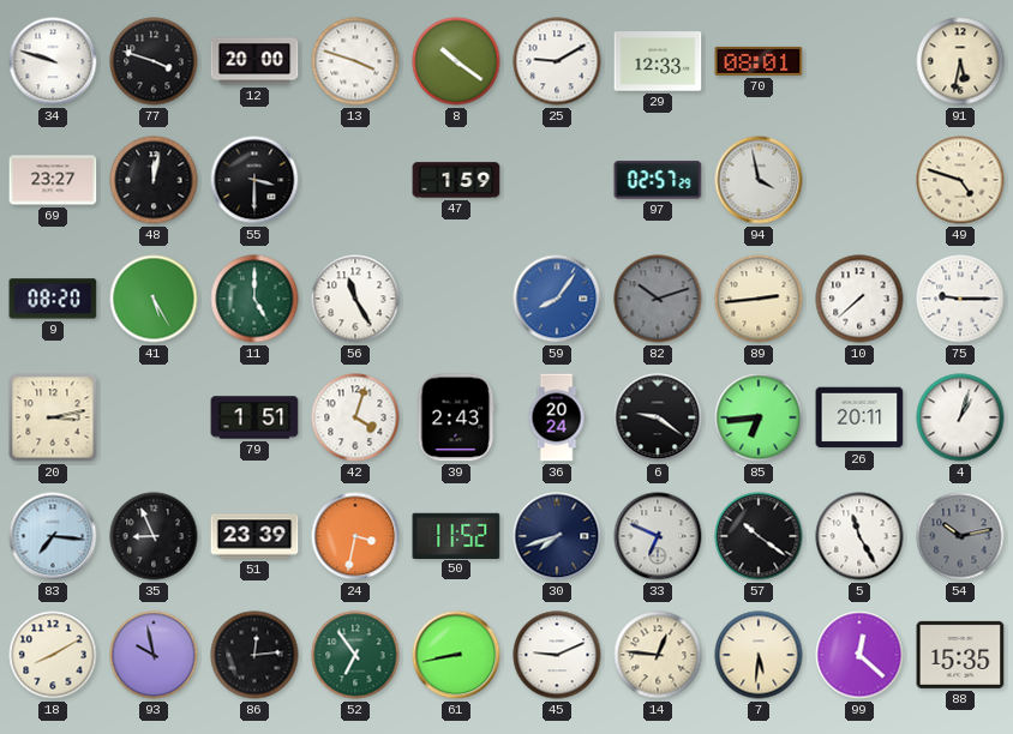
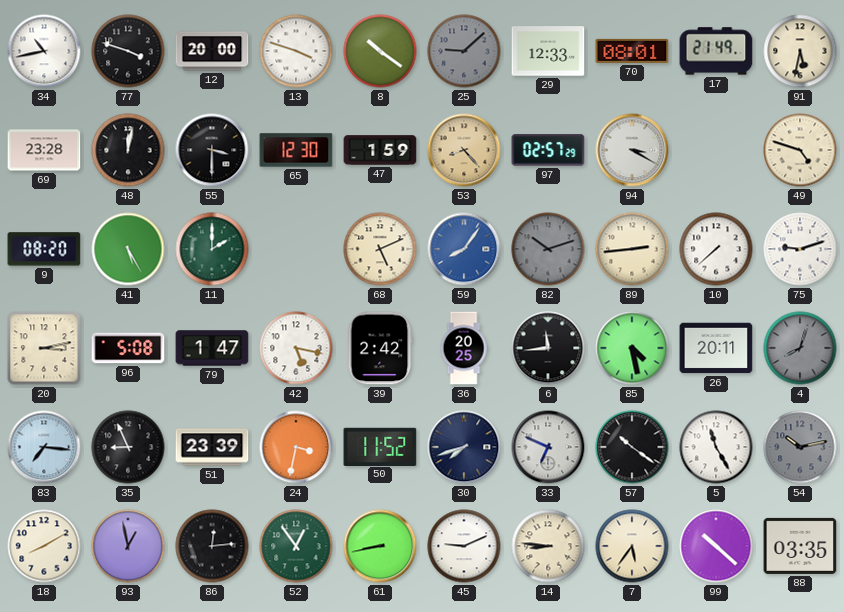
34: 9:48 -> 10:43 (44, 51)
25: 9:10 -> 9:08 (464, 51)
25 dial: white -> grey (464, 51)
17: none -> 21:49 (716, 51)
69: 23:27 -> 23:28 (44, 150)
65: none -> 12:30 (296, 150)
53: none -> 8:23 (464, 150)
94: 3:58 -> 3:20 (632, 150)
11: 5:00 -> 2:00 (212, 249)
56: 11:25 -> none (355, 299)
68: none -> 5:11 (380, 249)
75: 9:15 -> 9:12 (800, 249)
96: none -> 5:08 (128, 348)
79: 1:51 -> 1:47 (212, 348)
42: 4:03 -> 5:17 (296, 348)
39: 2:43 -> 2:42 (380, 348)
36: 20:24 -> 20:25 (464, 348)
6: 9:21 -> 11:44 (548, 348)
85: 6:44 -> 4:28 (632, 348)
4: 1:03 -> 8:03 (800, 348)
4 dial: white -> grey (800, 348)
93: 9:58 -> 12:58 (128, 546)
52: 6:54 -> 12:54 (296, 546)
14: 12:46 -> 8:46 (548, 546)
7: 5:31 -> 5:36 (632, 546)
99: 12:22 -> 10:22 (716, 546)
88: 15:35 -> 03:35 (800, 546)
